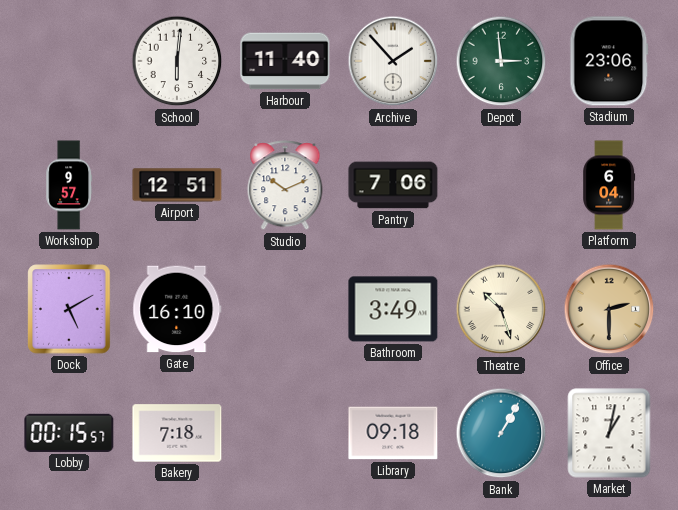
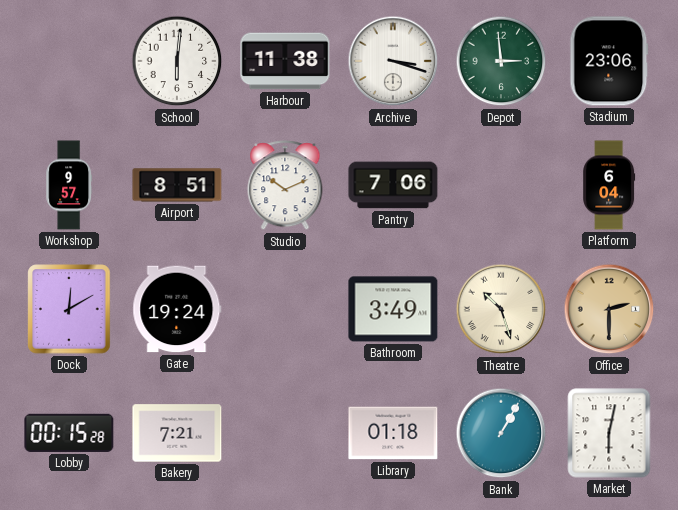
Harbour: 11:40 -> 11:38 (285, 61)
Archive: 1:53 -> 3:18 (393, 61)
Airport: 12:51 -> 8:51 (177, 185)
Dock: 5:10 -> 12:10 (69, 309)
Gate: 16:10 -> 19:24 (177, 309)
Lobby: 00:15:57 -> 00:15:28 (69, 433)
Bakery: 7:18 -> 7:21 (177, 433)
Library: 09:18 -> 01:18 (393, 433)
Market: 1:02 -> 6:02 (609, 433)
